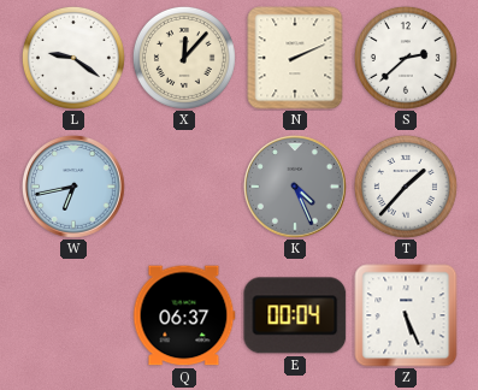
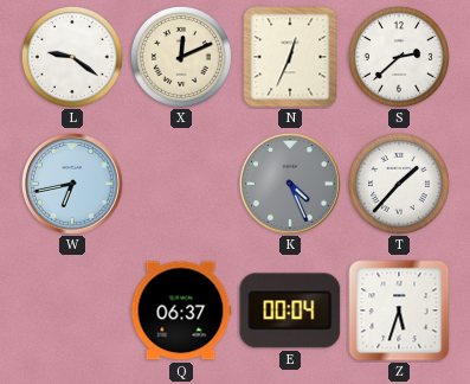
X: 12:07 -> 12:11 (181, 57)
N: 2:11 -> 12:34 (290, 57)
Z: 5:26 -> 5:33 (399, 311)
